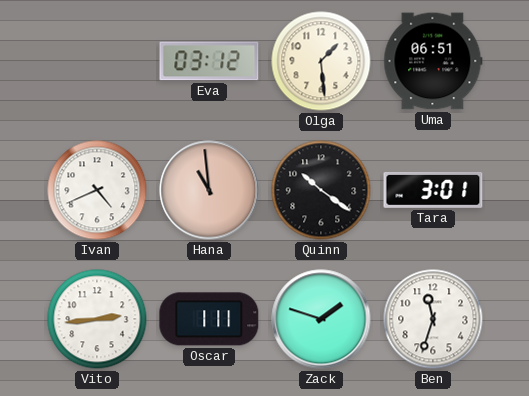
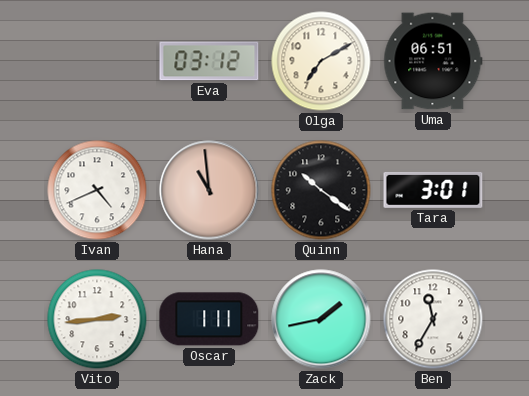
Olga: 1:29 -> 7:10 (321, 61)
Zack: 1:48 -> 1:43 (321, 319)
Ben: 11:33 -> 11:35 (433, 319)
